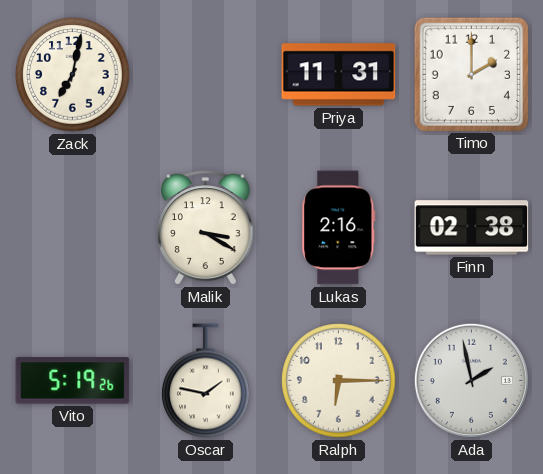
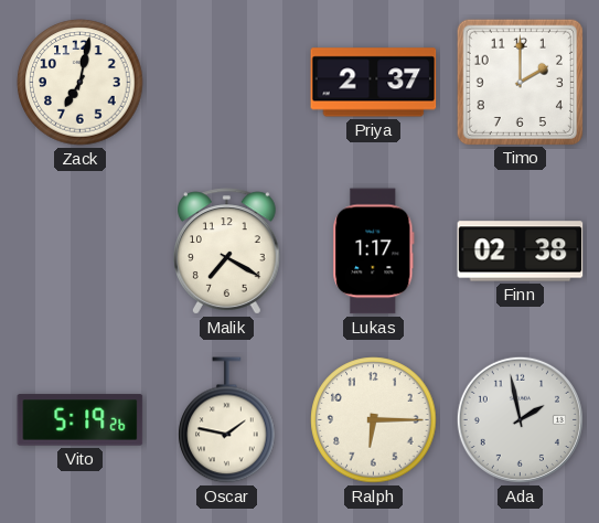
Priya: 11:31 -> 2:37 (374, 83)
Malik: 3:20 -> 7:20 (227, 252)
Lukas: 2:16 -> 1:17 (374, 252)
